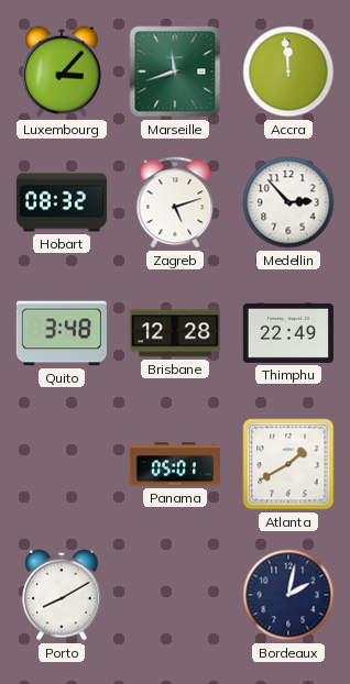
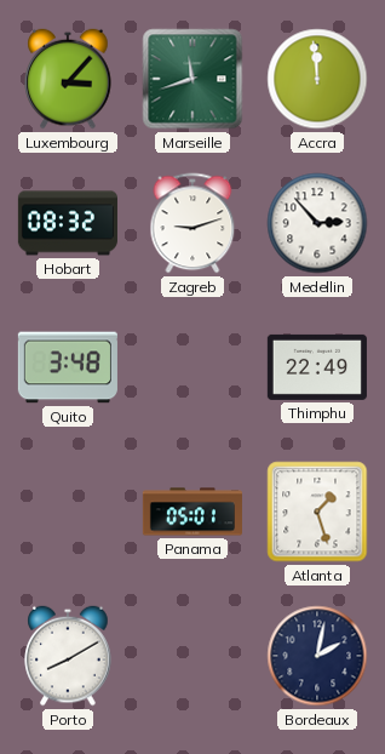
Zagreb: 5:12 -> 9:12 (192, 223)
Brisbane: 12:28 -> none (175, 333)
Atlanta: 1:40 -> 1:27 (317, 512)
